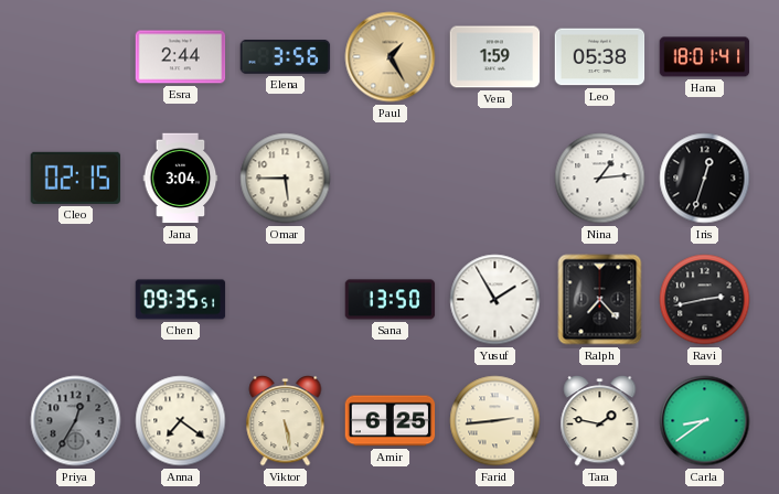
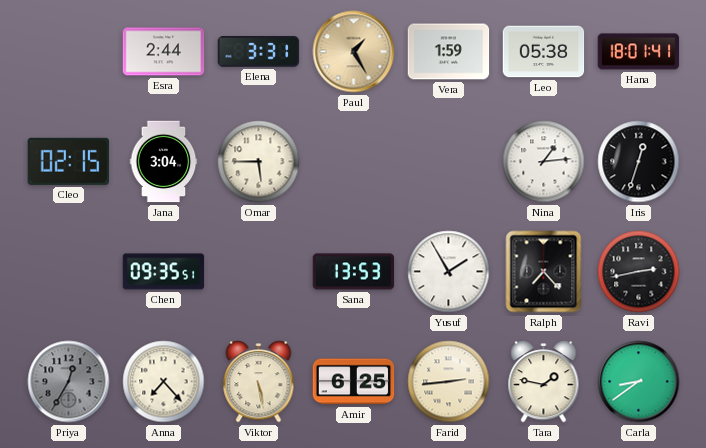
Elena: 3:56 -> 3:31 (259, 52)
Sana: 13:50 -> 13:53 (354, 272)
Anna: 7:21 -> 7:23 (164, 382)
